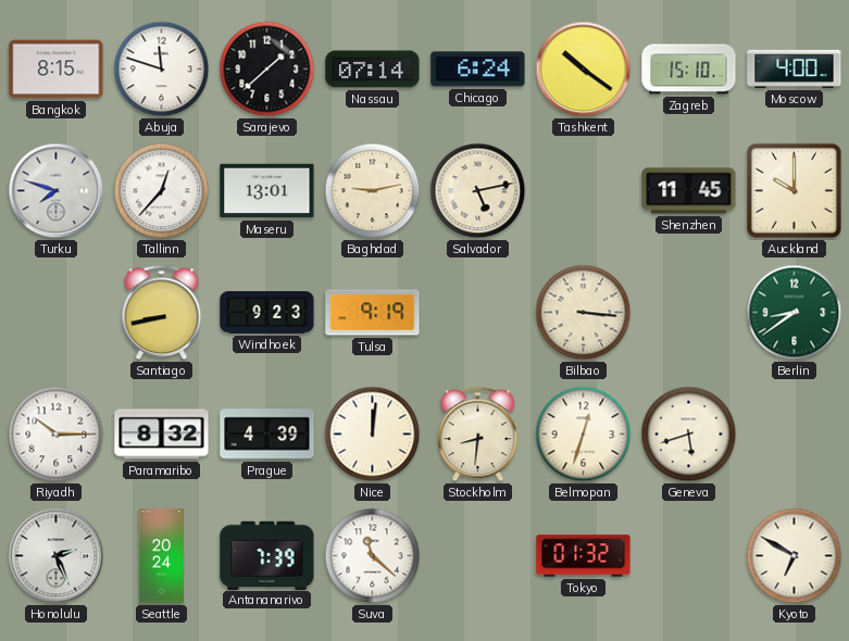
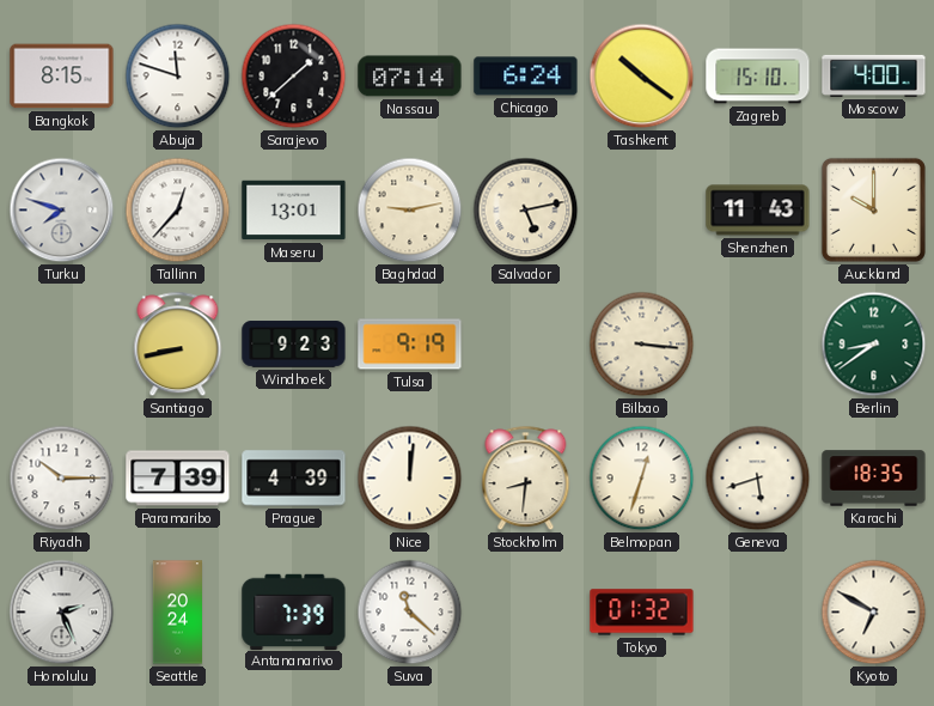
Shenzhen: 11:45 -> 11:43 (758, 211)
Paramaribo: 8:32 -> 7:39 (178, 479)
Karachi: none -> 18:35 (874, 479)
